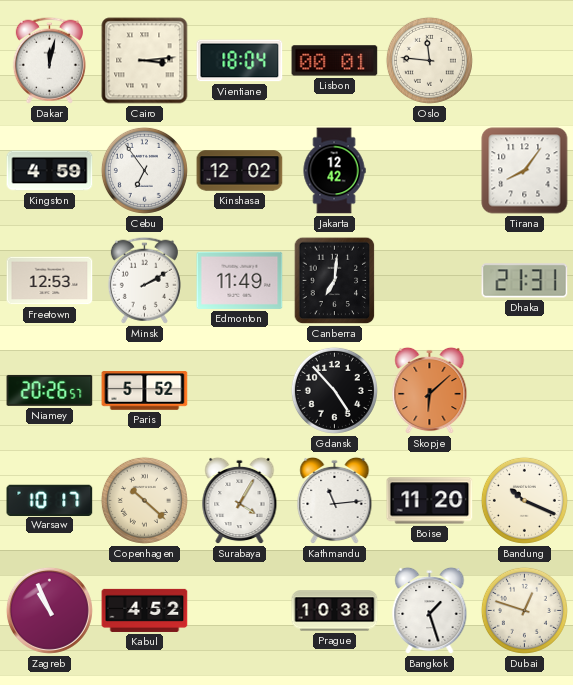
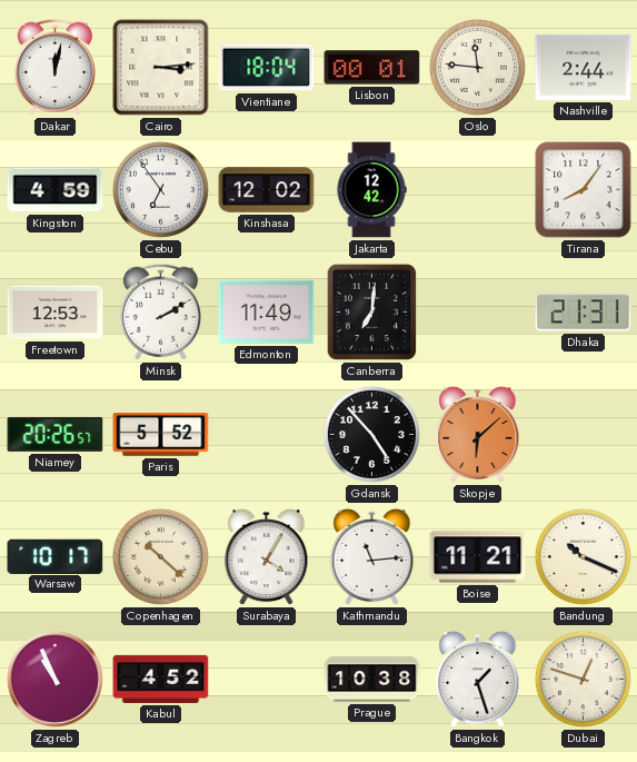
Nashville: none -> 2:44 (584, 67)
Boise: 11:20 -> 11:21 (478, 557)
